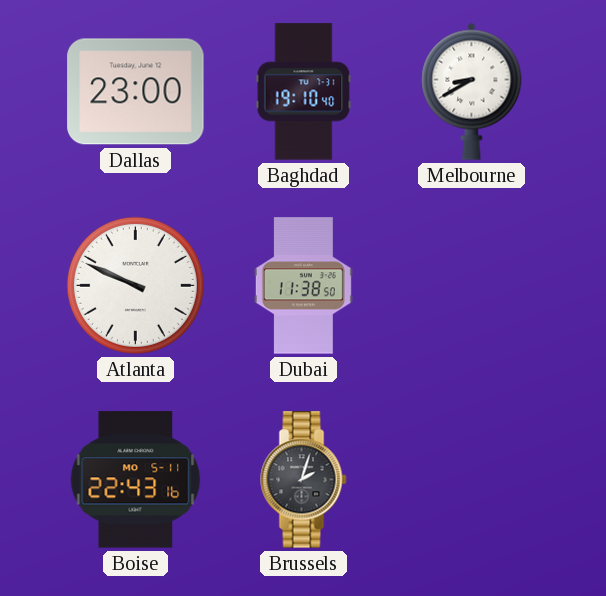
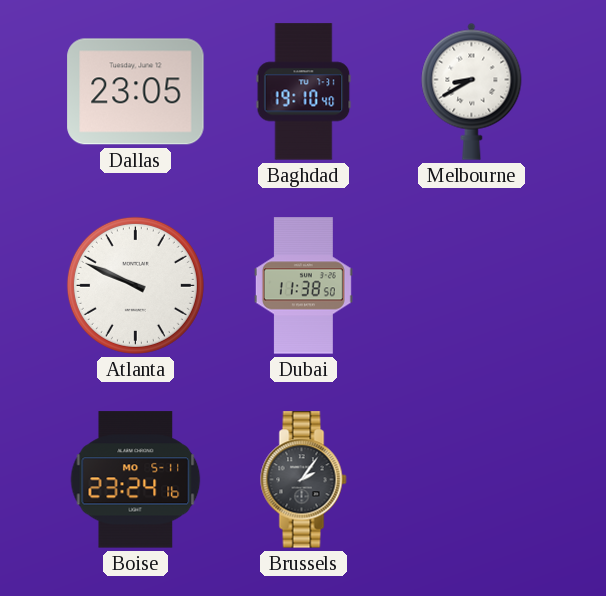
Dallas: 23:00 -> 23:05 (136, 92)
Boise: 22:43 -> 23:24 (136, 480)
Brussels: 2:03 -> 2:06 (304, 480)
